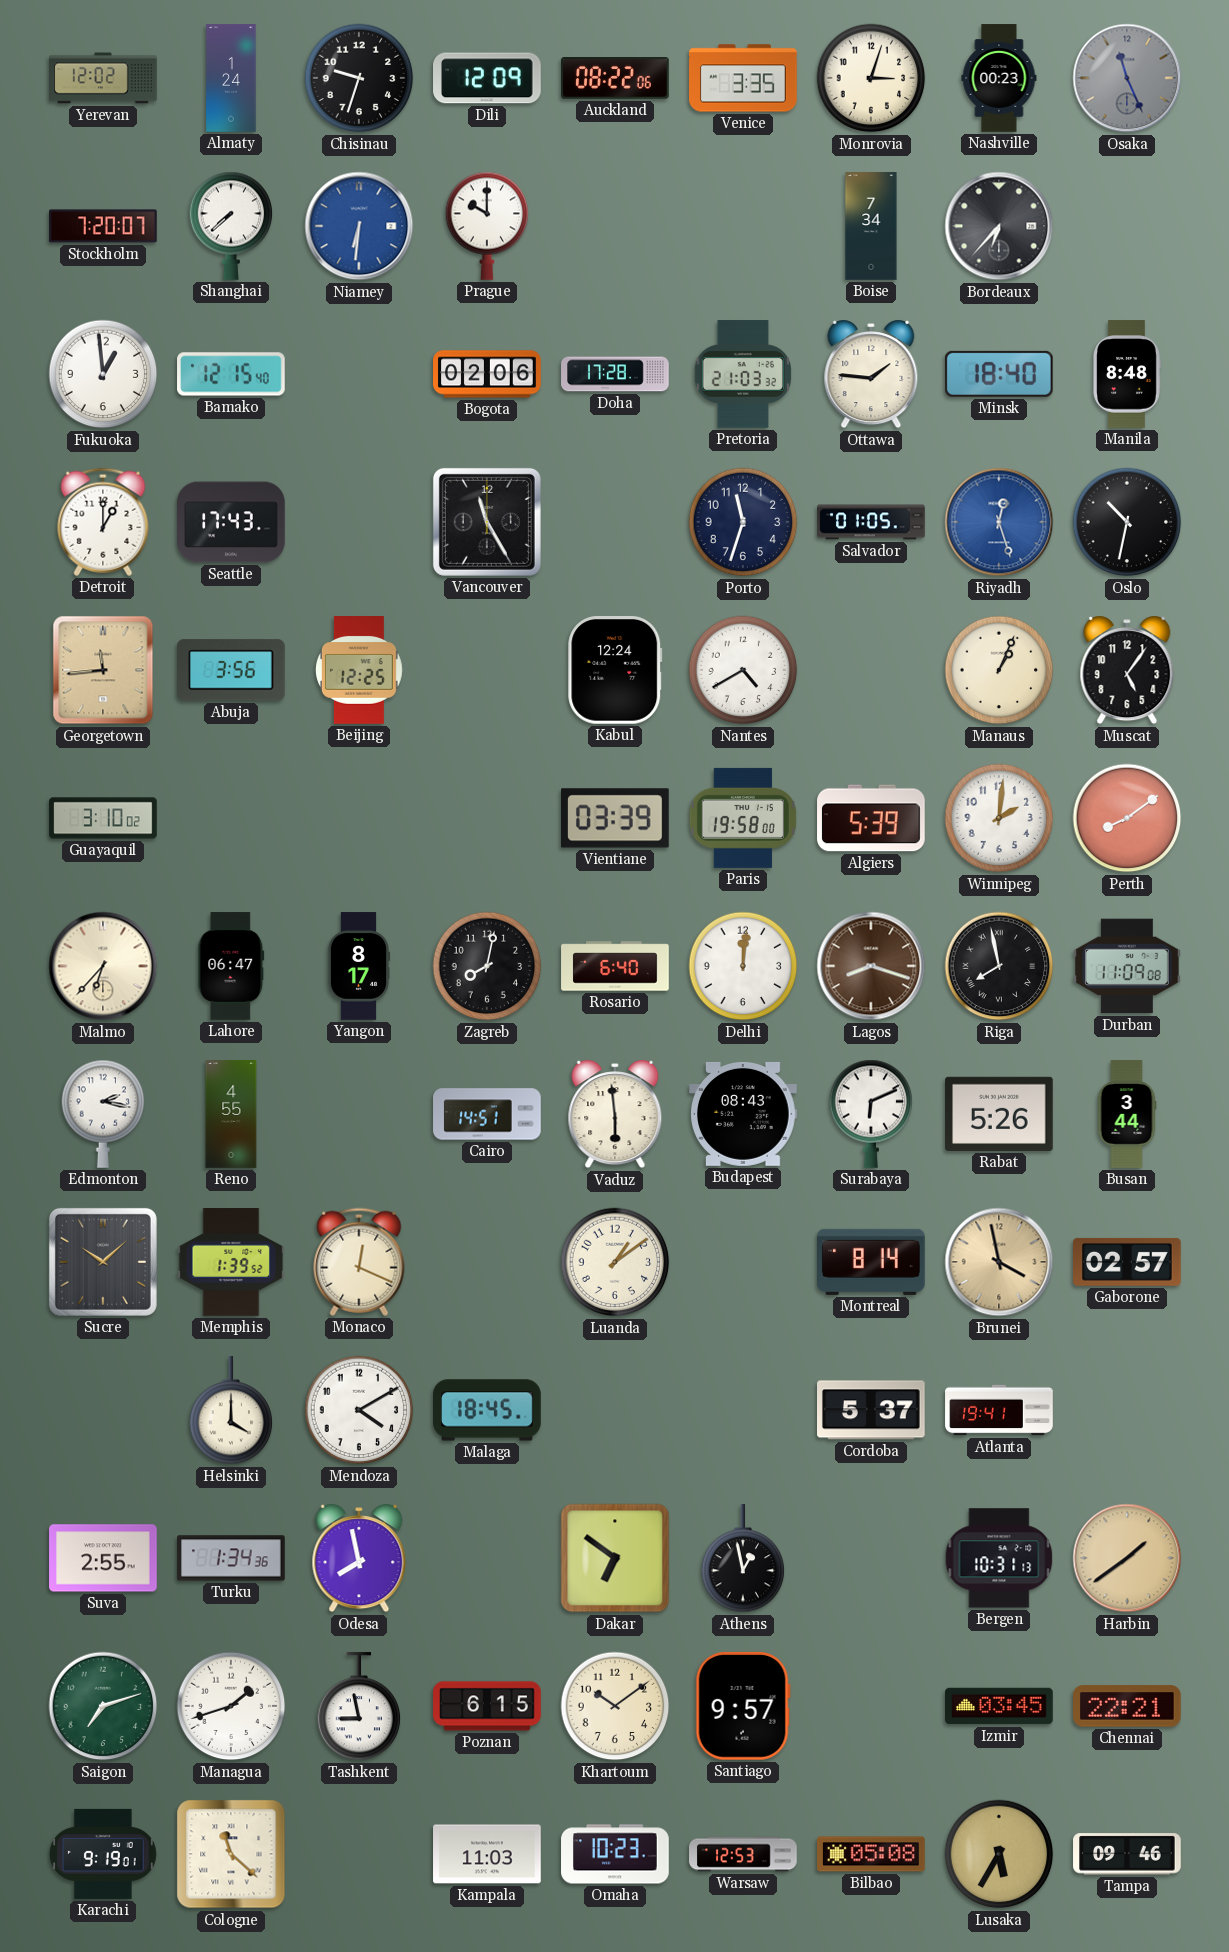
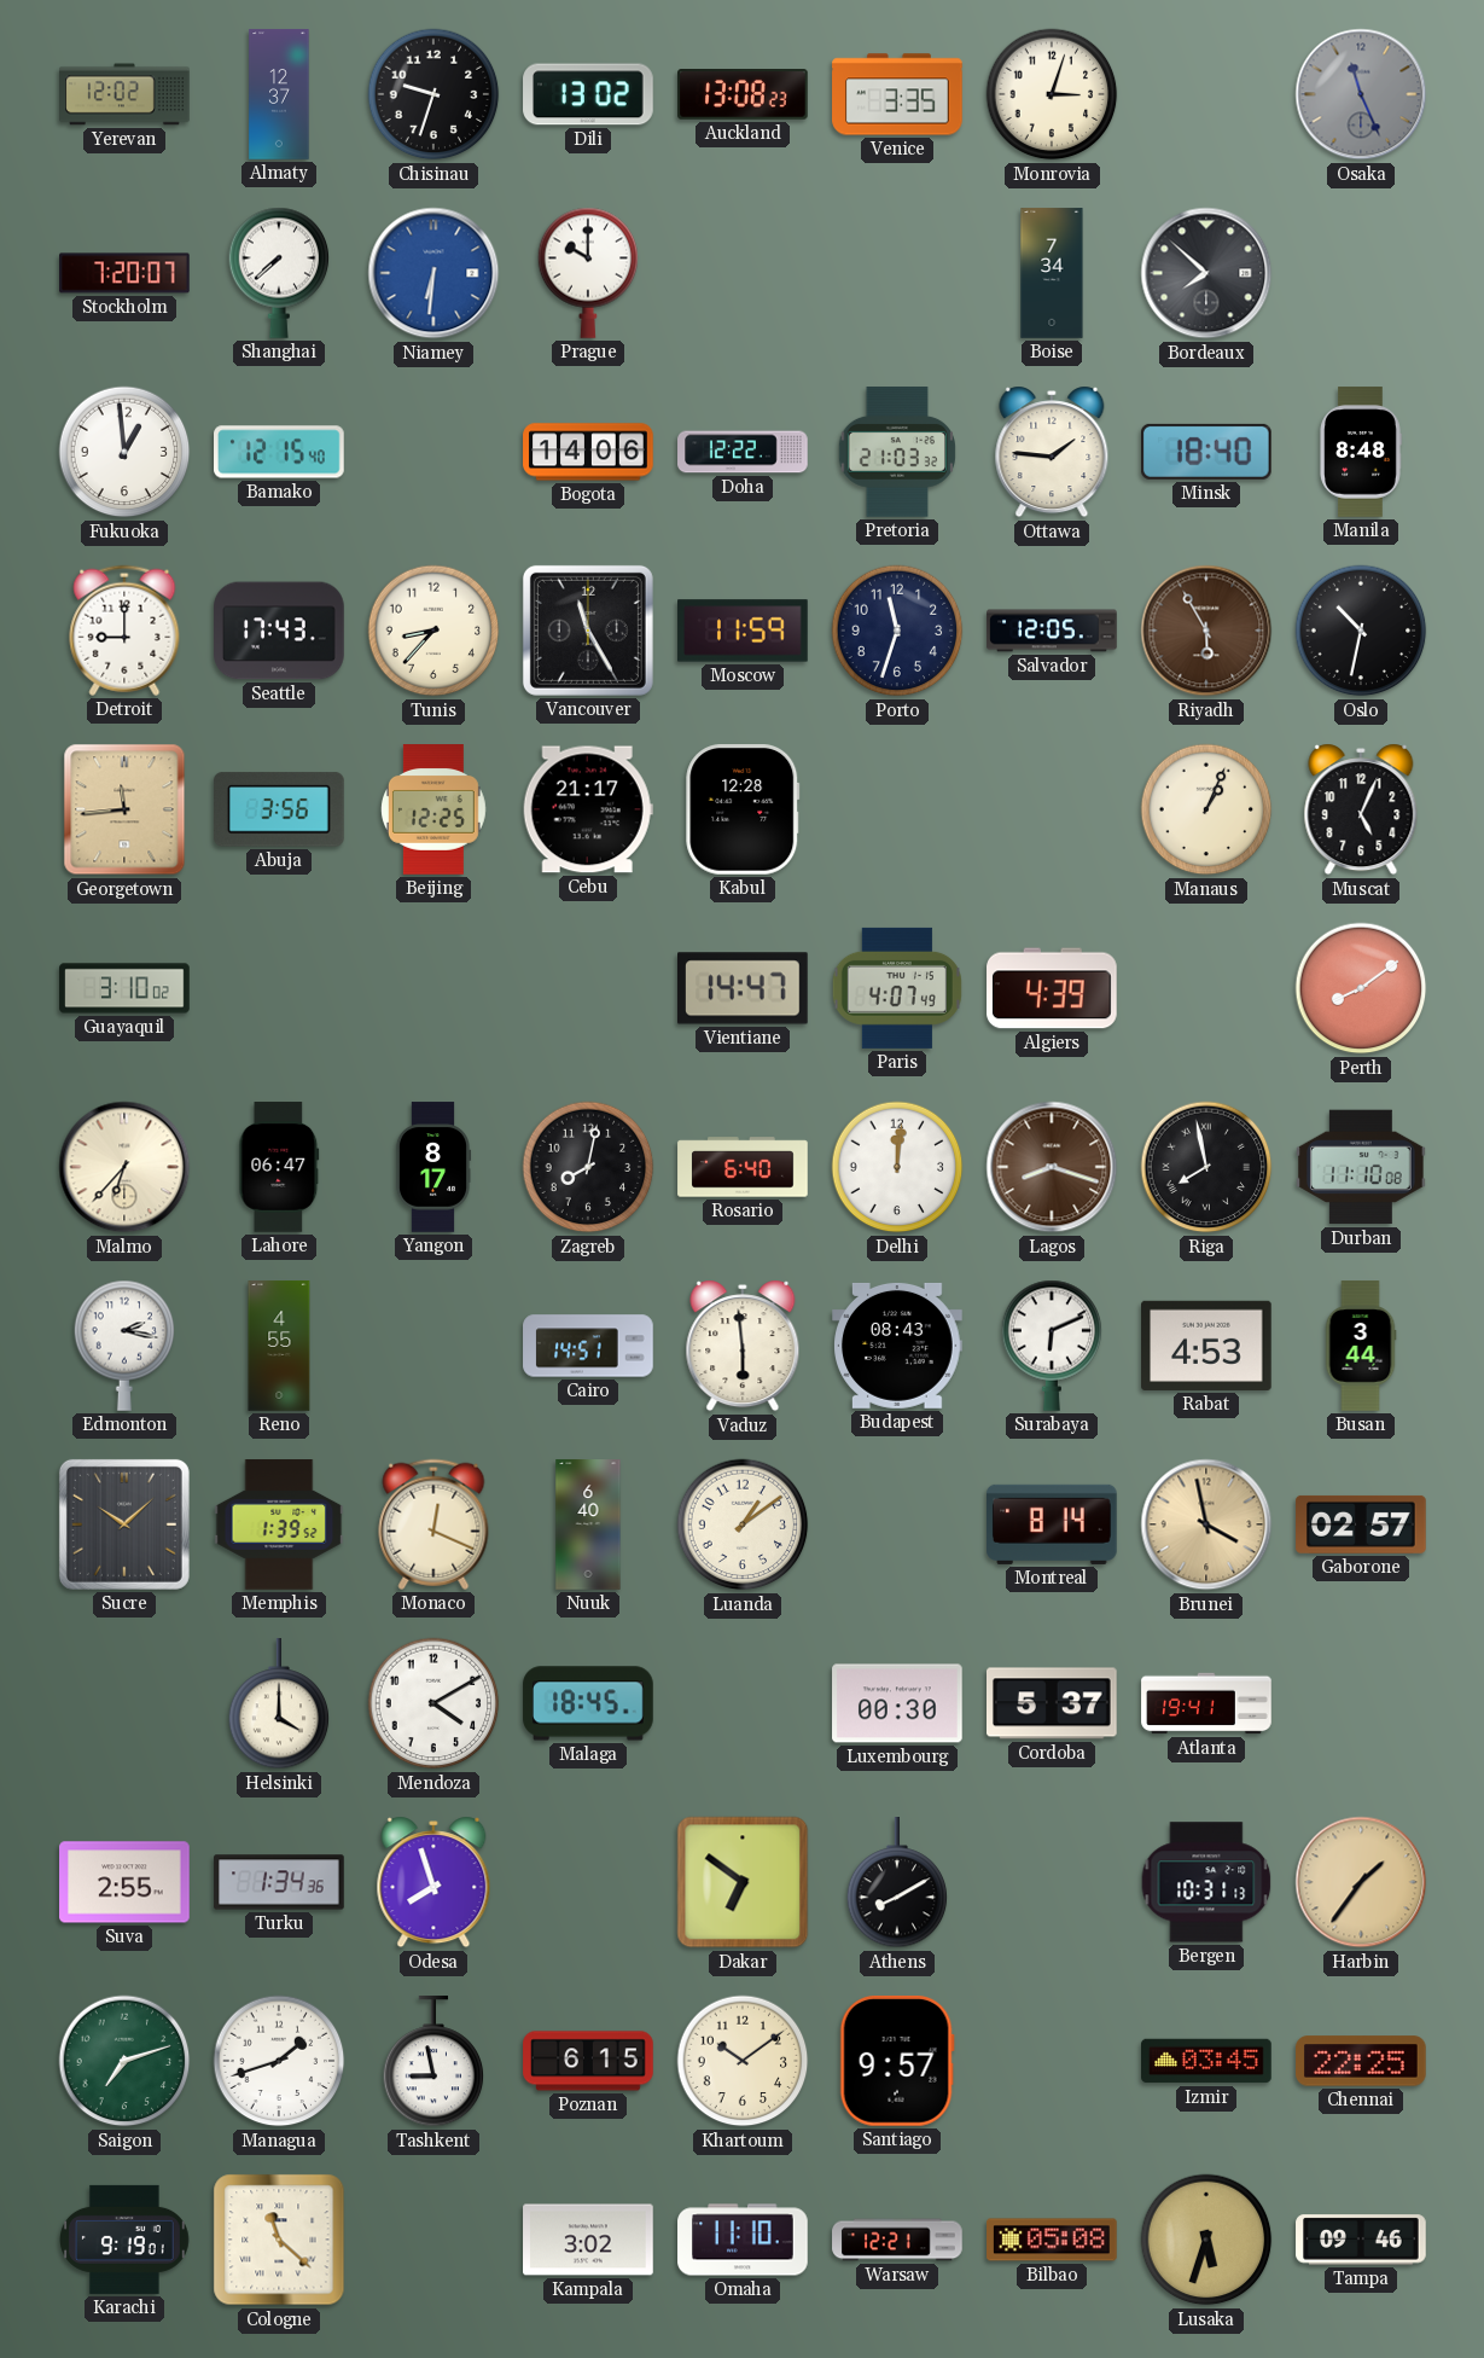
Almaty: 1:24 -> 12:37 (279, 94)
Dili: 12:09 -> 13:02 (588, 94)
Auckland: 08:22 -> 13:08 (743, 95)
Nashville: 00:23 -> none (999, 78)
Bordeaux: 6:37 -> 7:52 (1206, 273)
Bogota: 02:06 -> 14:06 (588, 452)
Doha: 17:28 -> 12:22 (743, 452)
Detroit: 1:00 -> 9:00 (124, 631)
Tunis: none -> 8:37 (433, 631)
Moscow: none -> 11:59 (743, 631)
Salvador: 01:05 -> 12:05 (1052, 631)
Riyadh: 12:27 -> 5:55 (1206, 631)
Riyadh dial: blue -> brown (1206, 631)
Cebu: none -> 21:17 (588, 809)
Kabul: 12:24 -> 12:28 (743, 811)
Nantes: 4:40 -> none (743, 670)
Muscat: 5:06 -> 5:04 (1361, 809)
Vientiane: 03:39 -> 14:47 (744, 988)
Paris: 19:58 -> 4:07 (897, 988)
Algiers: 5:39 -> 4:39 (1052, 988)
Winnipeg: 2:01 -> none (999, 818)
Durban: 11:09 -> 11:10 (1362, 1167)
Rabat: 5:26 -> 4:53 (1206, 1346)
Nuuk: none -> 6:40 (588, 1524)
Luxembourg: none -> 00:30 (897, 1703)
Odesa: 7:58 -> 7:57 (433, 1882)
Athens: 12:58 -> 8:10 (897, 1883)
Harbin: 1:39 -> 1:36 (1361, 1882)
Chennai: 22:21 -> 22:25 (1361, 2061)
Kampala: 11:03 -> 3:02 (588, 2240)
Omaha: 10:23 -> 11:10 (743, 2240)
Warsaw: 12:53 -> 12:21 (897, 2240)
Lusaka: 5:35 -> 5:33 (1206, 2240)
